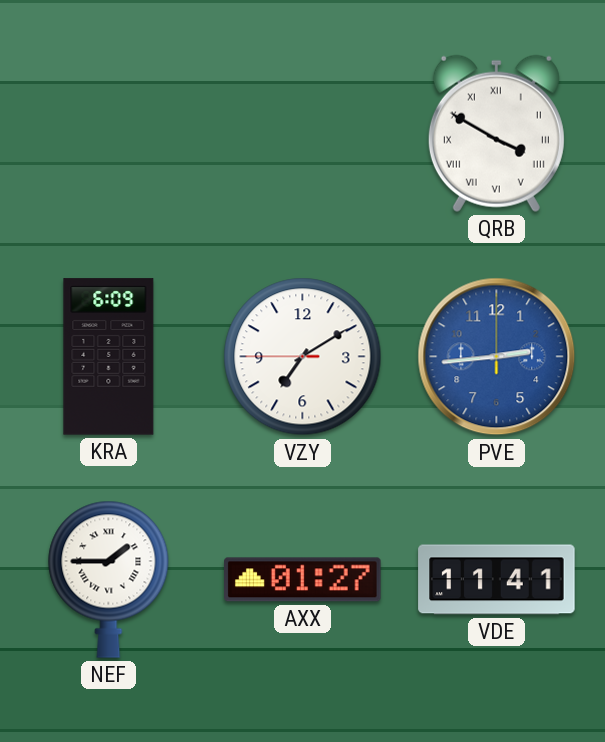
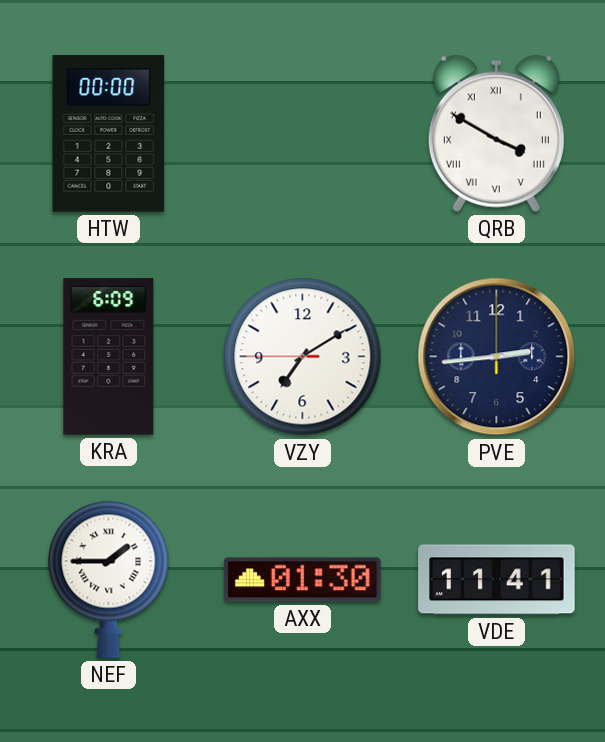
HTW: none -> 00:00 (109, 134)
PVE dial: blue -> navy (497, 357)
AXX: 01:27 -> 01:30 (303, 580)
